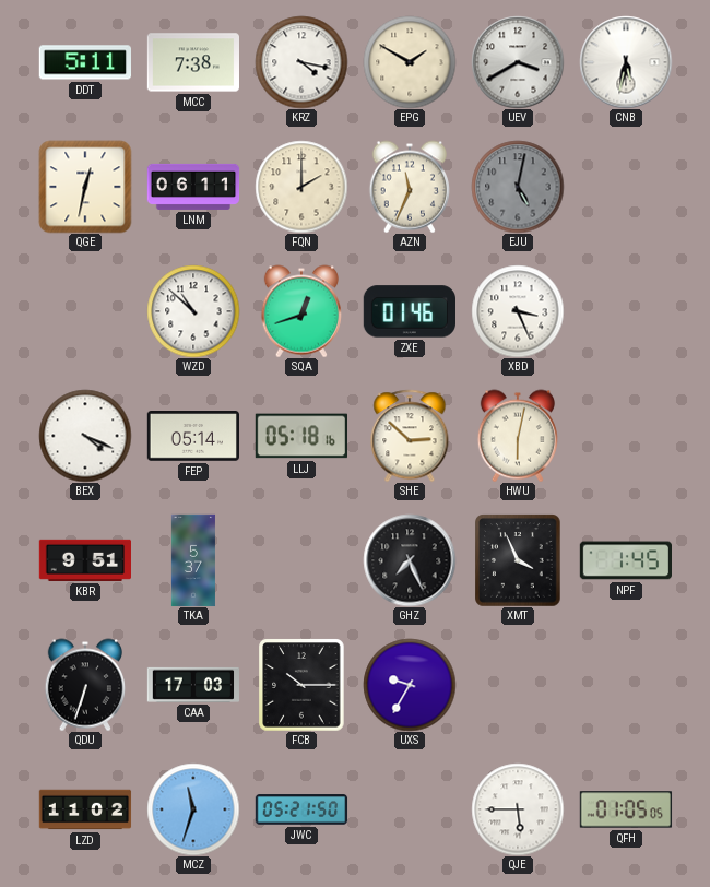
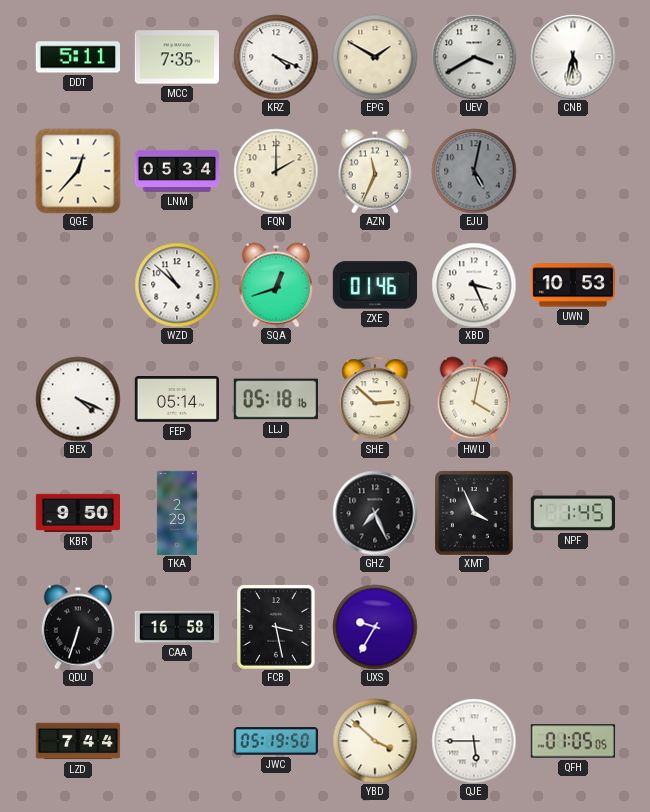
MCC: 7:38 -> 7:35 (176, 57)
KRZ: 4:17 -> 4:19 (276, 57)
QGE: 12:32 -> 12:37 (78, 171)
LNM: 06:11 -> 05:34 (177, 171)
UWN: none -> 10:53 (572, 285)
HWU: 6:02 -> 4:02 (474, 399)
KBR: 9:51 -> 9:50 (77, 513)
TKA: 5:37 -> 2:29 (177, 513)
CAA: 17:03 -> 16:58 (177, 627)
FCB: 10:15 -> 3:28 (276, 627)
LZD: 11:02 -> 7:44 (78, 741)
MCZ: 11:33 -> none (193, 809)
JWC: 05:21 -> 05:19 (276, 741)
YBD: none -> 3:52 (375, 741)
